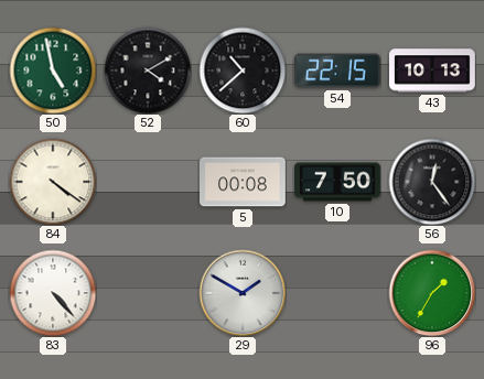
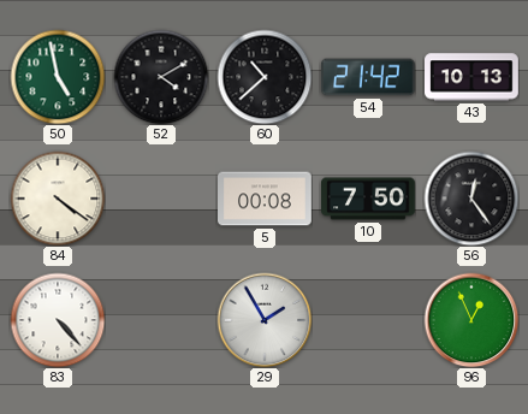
54: 22:15 -> 21:42 (368, 77)
29: 1:50 -> 1:55 (265, 320)
96: 1:35 -> 12:56 (471, 320)
